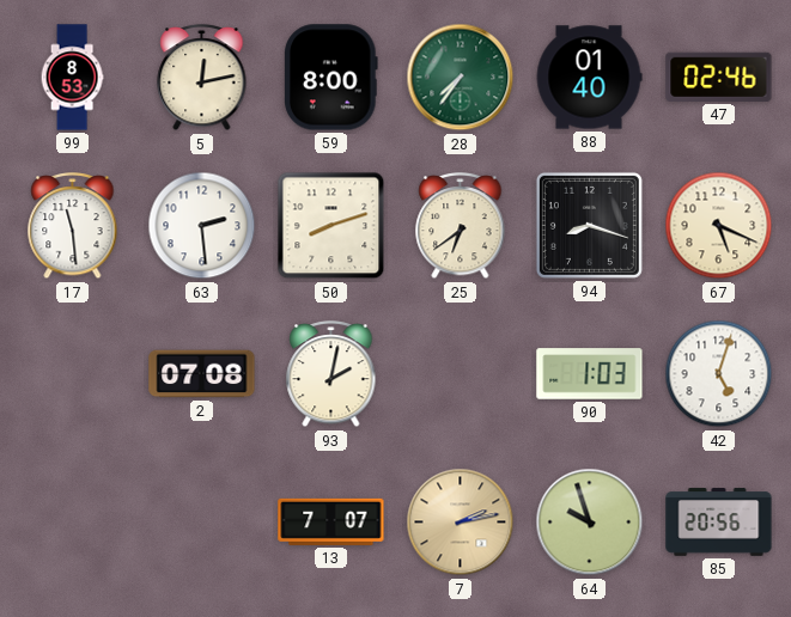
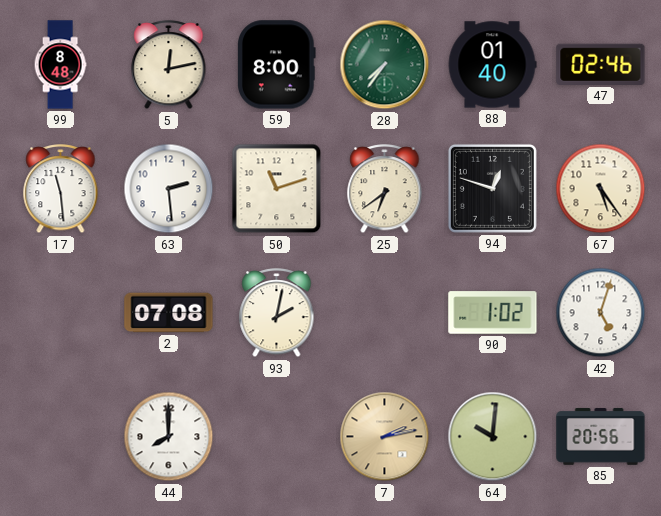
99: 8:53 -> 8:48 (60, 65)
50: 8:12 -> 11:12 (277, 189)
94: 8:18 -> 12:48 (492, 188)
67: 5:19 -> 5:24 (601, 189)
90: 1:03 -> 1:02 (493, 313)
44: none -> 8:00 (169, 437)
13: 7:07 -> none (331, 521)
64: 9:57 -> 10:01 (493, 437)
